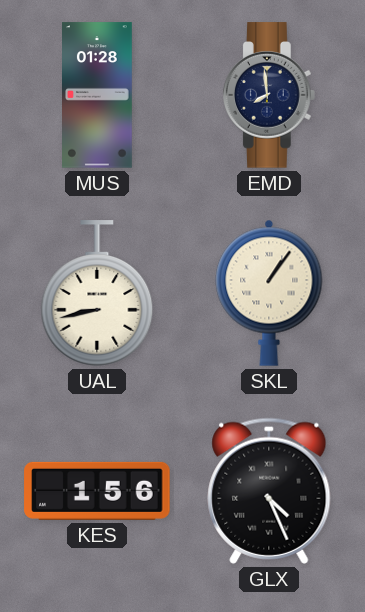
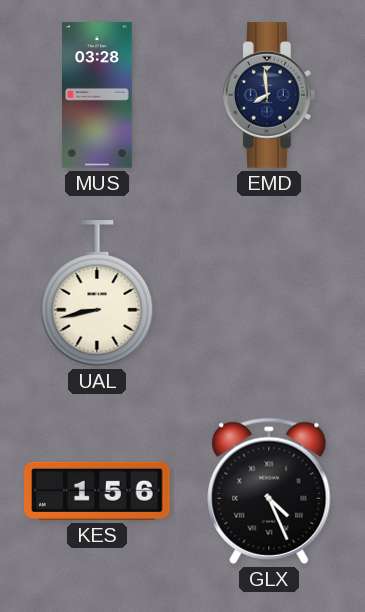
MUS: 01:28 -> 03:28 (98, 95)
SKL: 1:06 -> none (269, 293)
